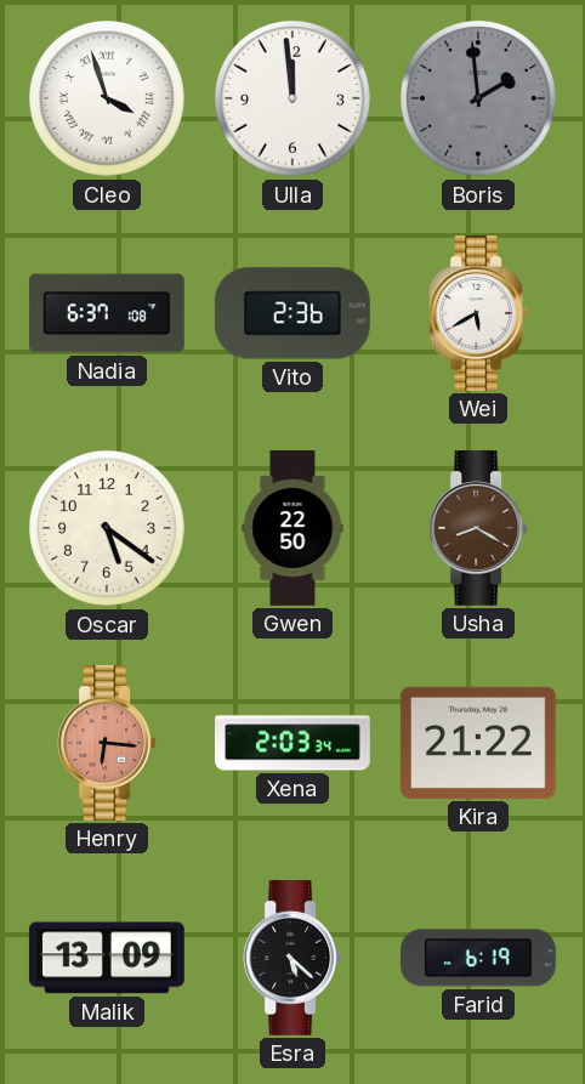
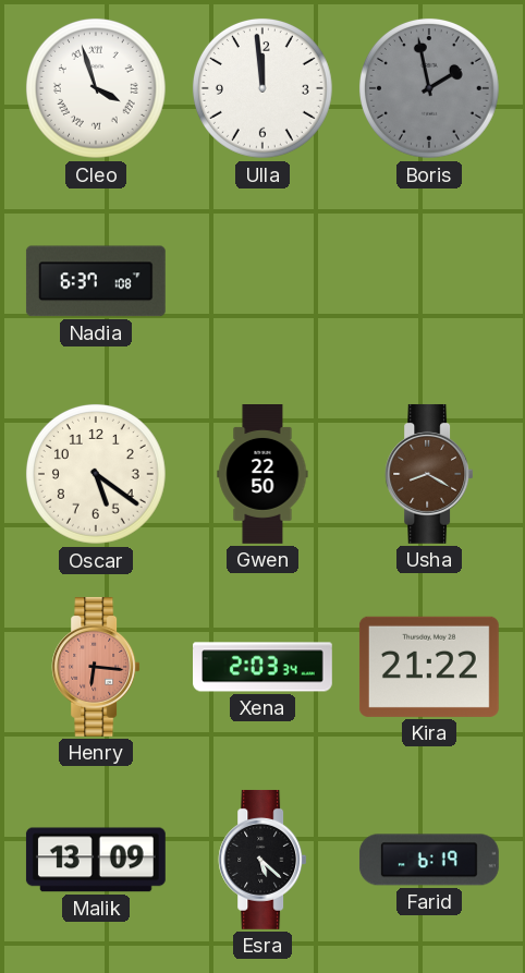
Boris: 1:59 -> 1:58 (429, 88)
Vito: 2:36 -> none (292, 313)
Wei: 5:40 -> none (478, 313)
